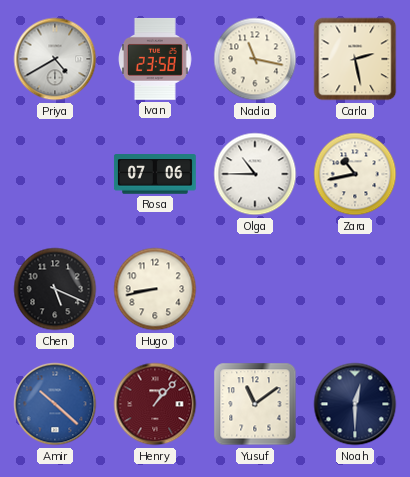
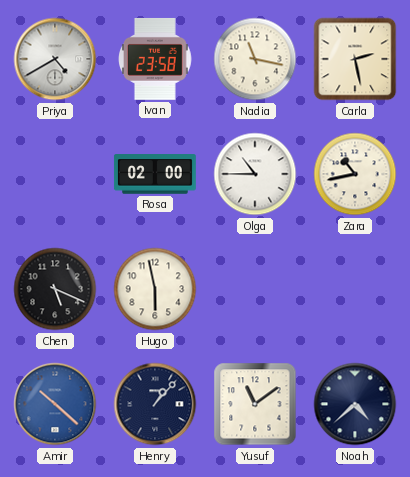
Rosa: 07:06 -> 02:00 (155, 174)
Hugo: 8:43 -> 5:58 (155, 289)
Henry dial: burgundy -> navy (155, 404)
Noah: 12:30 -> 4:38 (355, 404)
